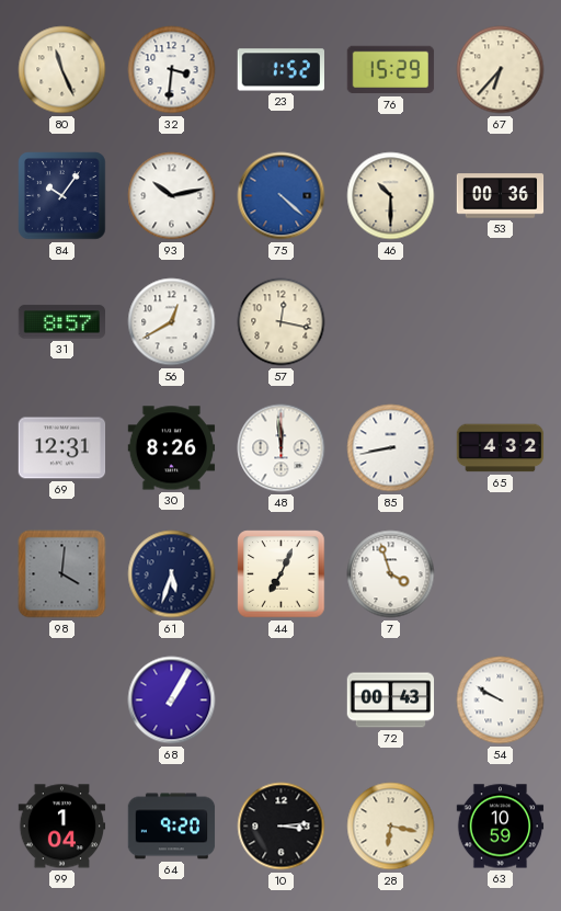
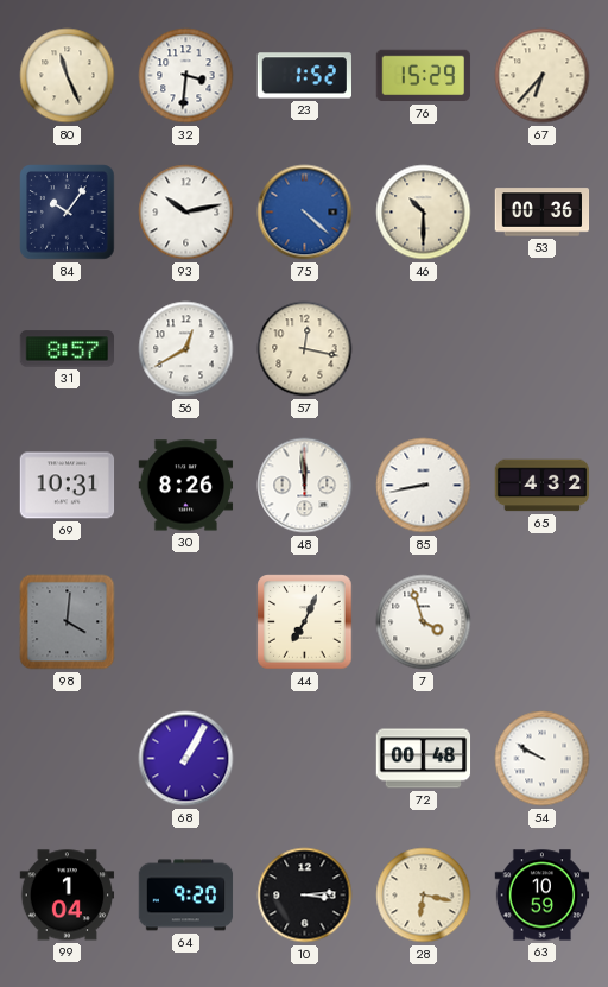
69: 12:31 -> 10:31 (68, 486)
61: 5:33 -> none (172, 574)
72: 00:43 -> 00:48 (424, 759)
